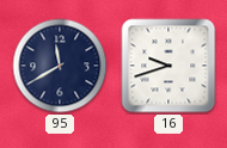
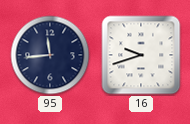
95: 11:40 -> 11:44 (50, 55)
